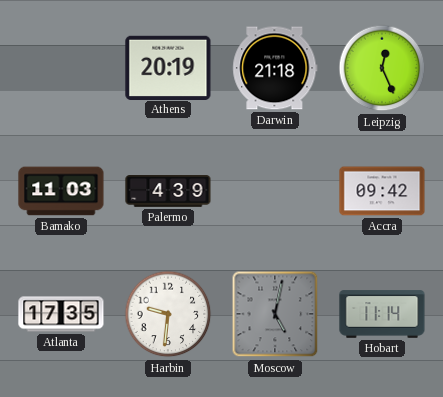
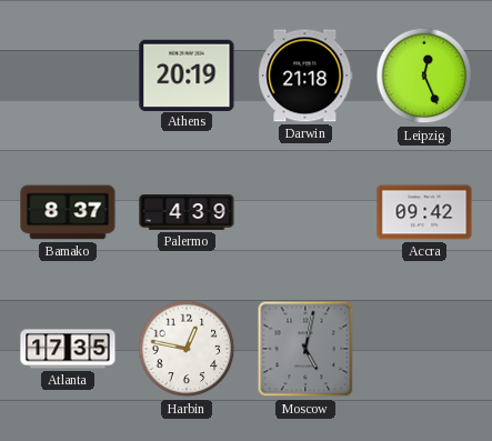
Bamako: 11:03 -> 8:37 (68, 212)
Harbin: 9:31 -> 12:47 (187, 349)
Hobart: 11:14 -> none (382, 314)
